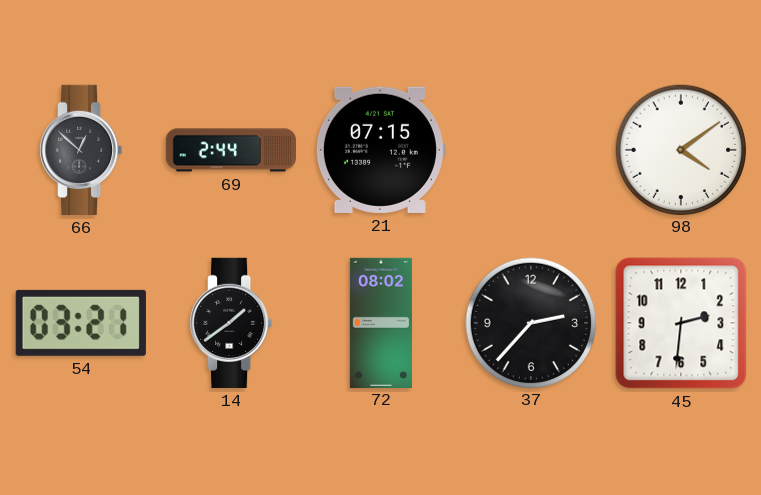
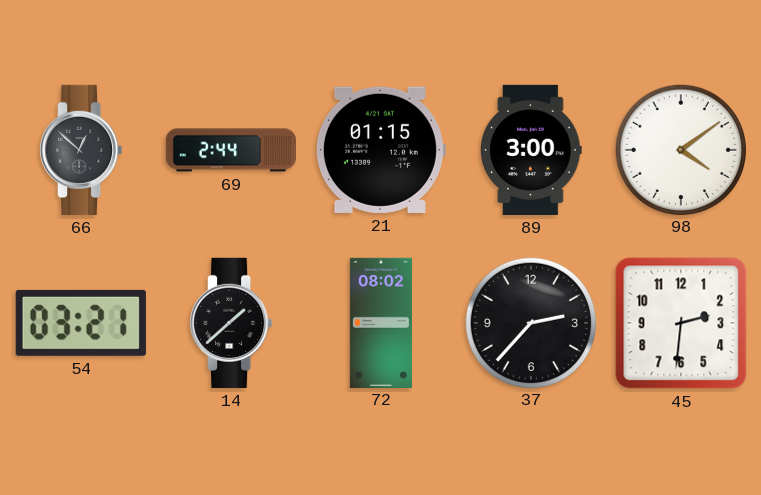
21: 07:15 -> 01:15 (380, 150)
89: none -> 3:00 (532, 150)
14: 1:39 -> 1:38 (231, 323)
